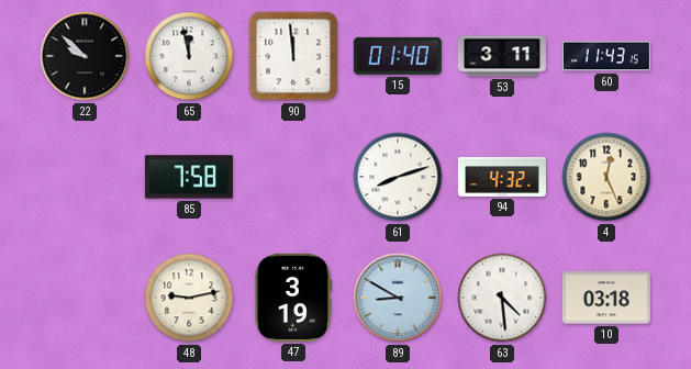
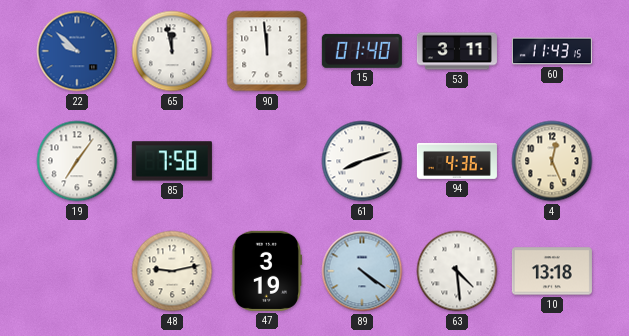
22 dial: black -> blue (77, 51)
19: none -> 7:06 (77, 161)
94: 4:32 -> 4:36 (457, 161)
89: 8:50 -> 4:21 (362, 271)
10: 03:18 -> 13:18 (552, 271)
